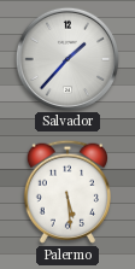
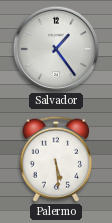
Salvador: 1:37 -> 1:24 (55, 48)
